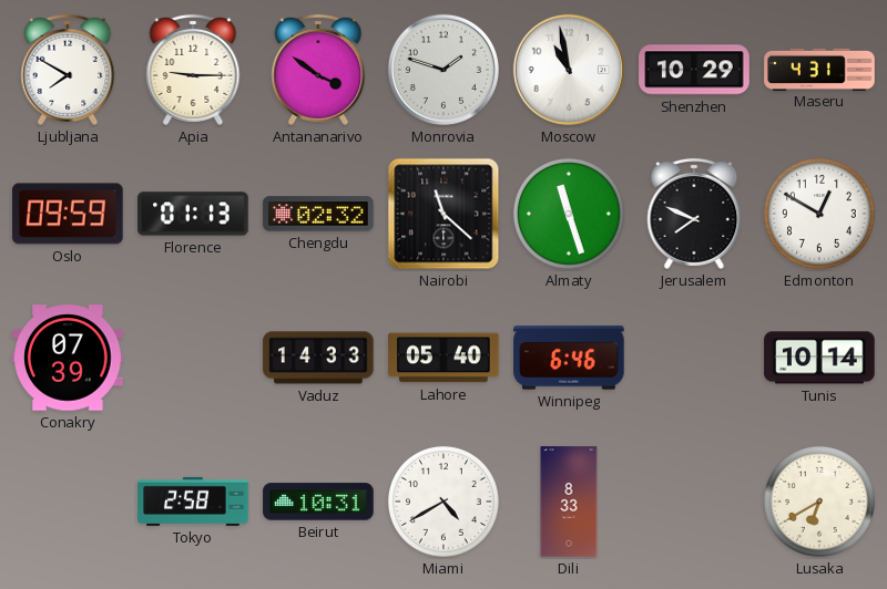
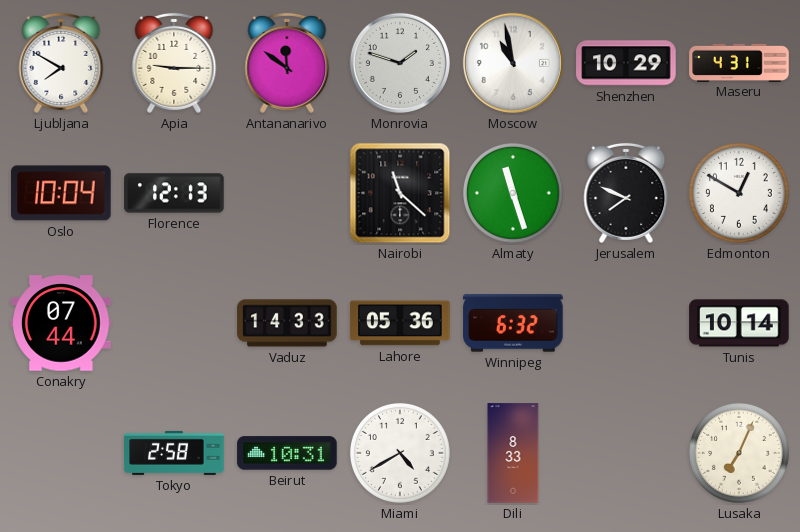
Antananarivo: 3:51 -> 11:51 (287, 63)
Oslo: 09:59 -> 10:04 (61, 193)
Florence: 01:13 -> 12:13 (174, 193)
Chengdu: 02:32 -> none (318, 214)
Conakry: 07:39 -> 07:44 (61, 323)
Lahore: 05:40 -> 05:36 (400, 323)
Winnipeg: 6:46 -> 6:32 (513, 323)
Lusaka: 6:40 -> 7:04 (739, 453)
